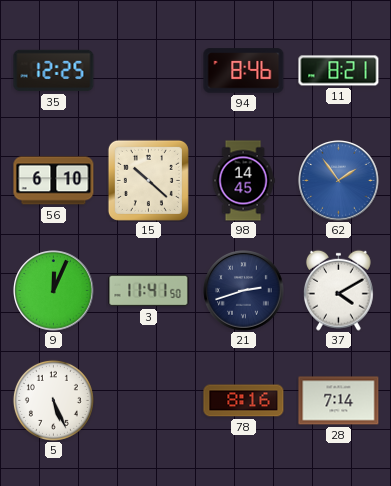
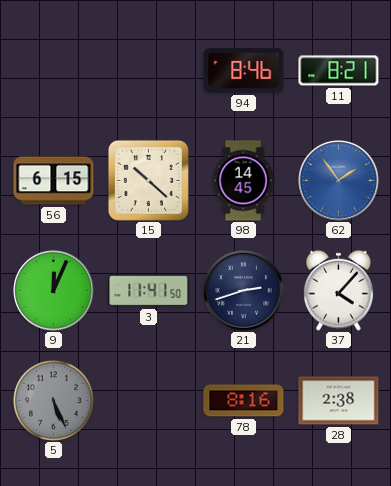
35: 12:25 -> none (54, 71)
56: 6:10 -> 6:15 (54, 181)
37: 4:10 -> 4:07 (339, 290)
5 dial: white -> grey (53, 400)
28: 7:14 -> 2:38 (339, 401)
